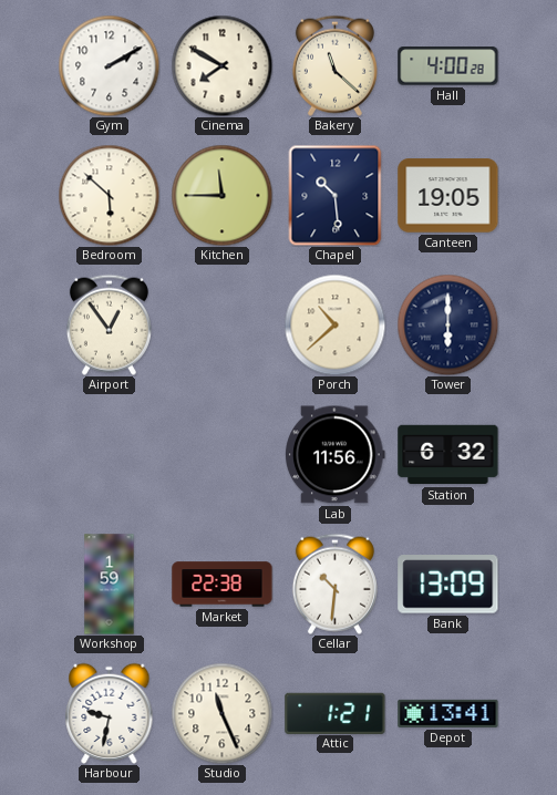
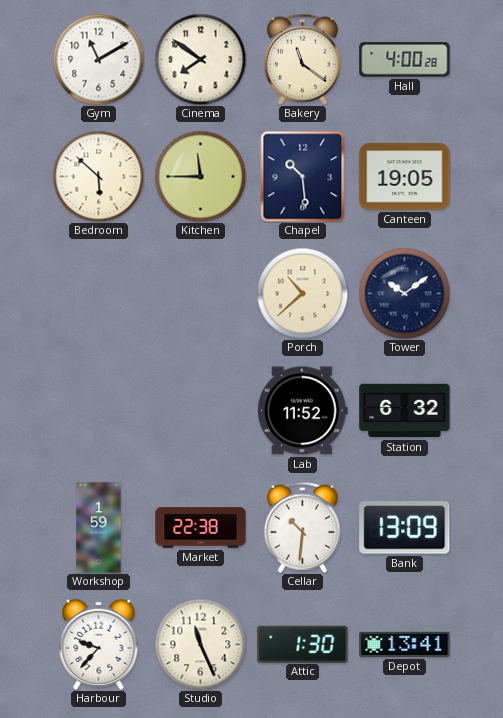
Gym: 2:10 -> 11:10 (98, 59)
Cinema: 7:50 -> 7:51 (200, 59)
Bakery: 11:22 -> 11:21 (302, 59)
Airport: 12:54 -> none (109, 324)
Tower: 6:00 -> 10:09 (404, 293)
Lab: 11:56 -> 11:52 (303, 411)
Harbour: 9:32 -> 9:37 (99, 644)
Attic: 1:21 -> 1:30 (303, 644)
